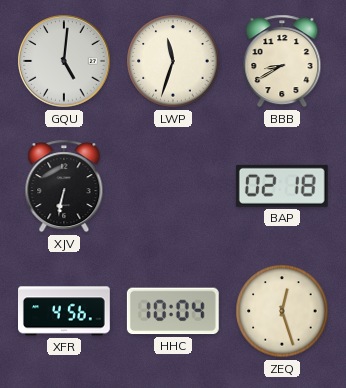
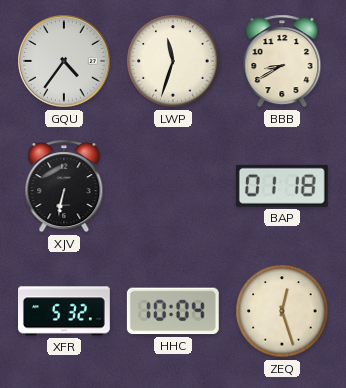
GQU: 5:01 -> 4:36 (64, 61)
BAP: 02:18 -> 01:18 (282, 186)
XFR: 4:56 -> 5:32 (65, 311)
